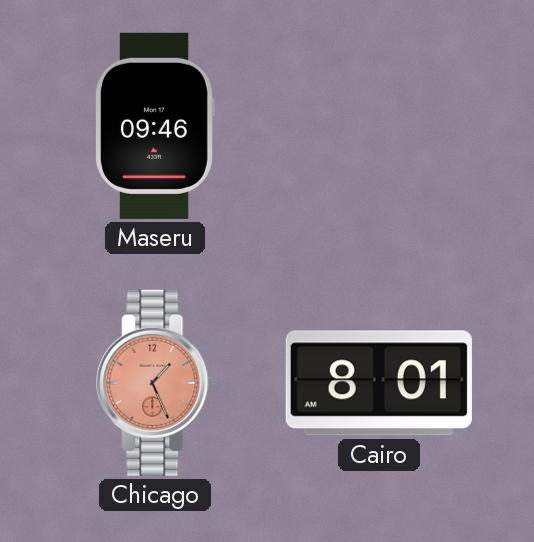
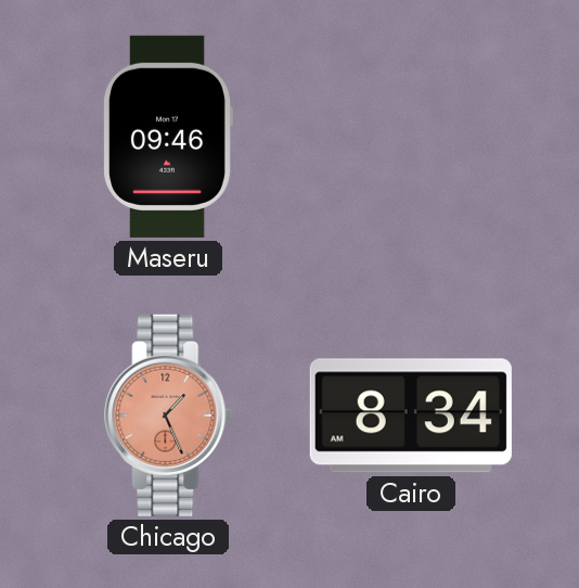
Cairo: 8:01 -> 8:34 (411, 416)
